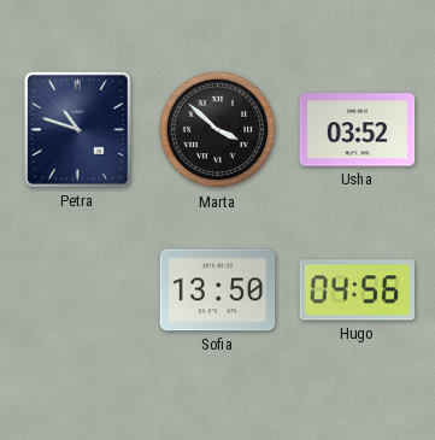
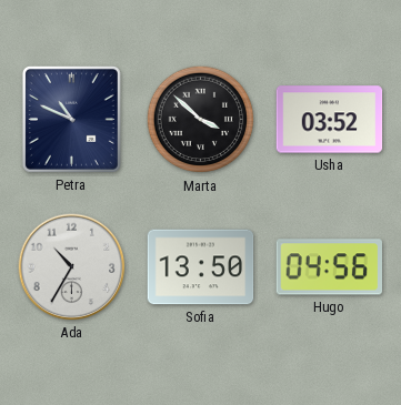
Petra: 10:48 -> 10:49 (71, 119)
Ada: none -> 10:35 (72, 267)
